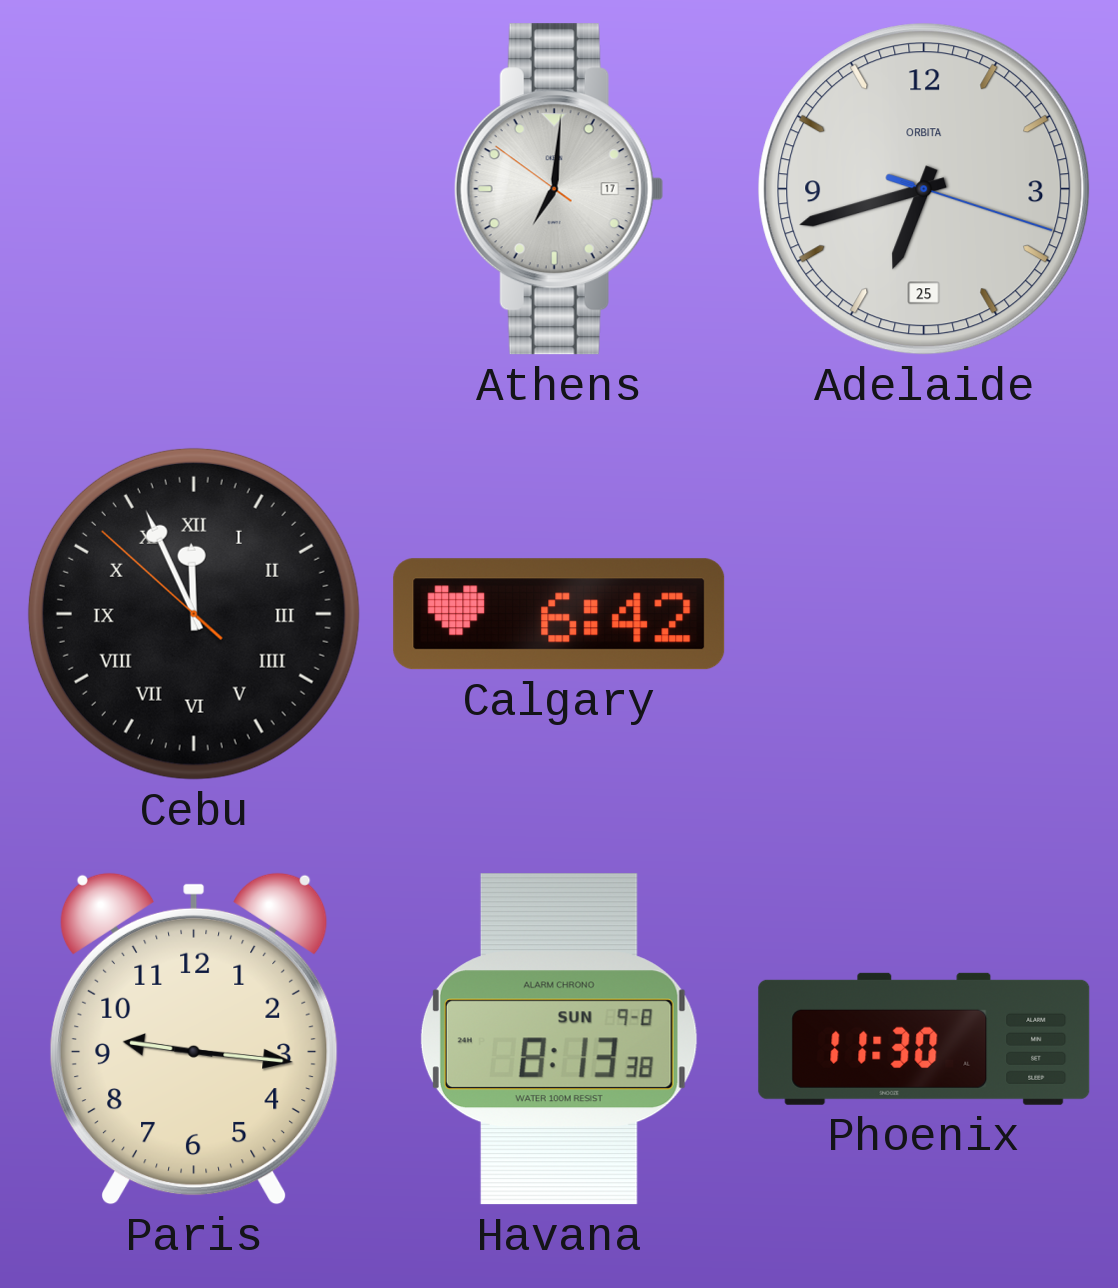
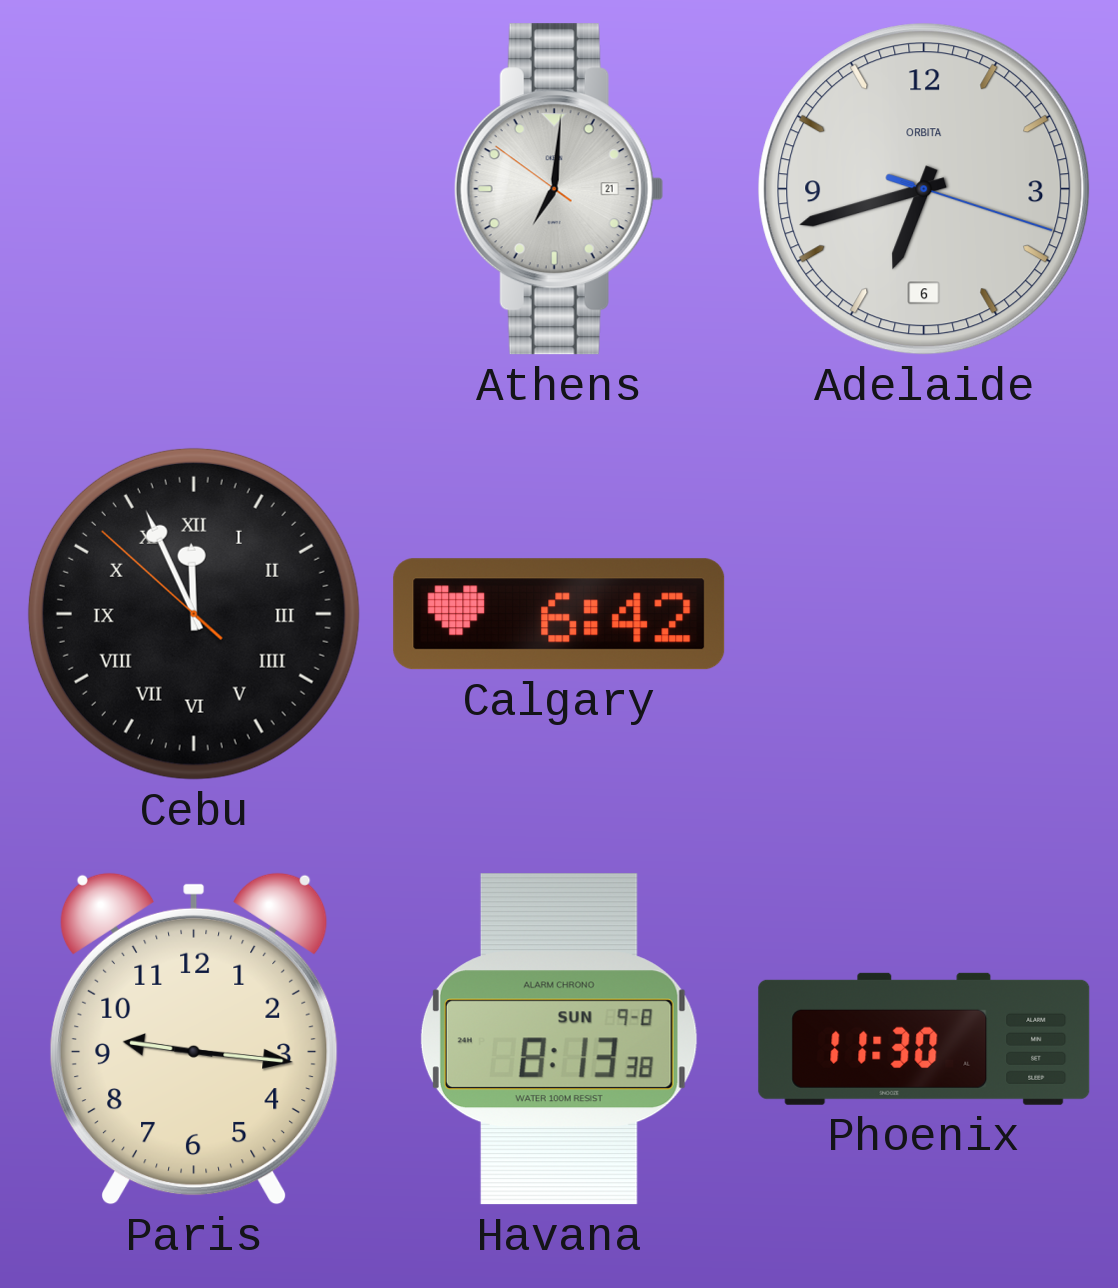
Athens date: 17 -> 21 (559, 189)
Adelaide date: 25 -> 6 (924, 189)
